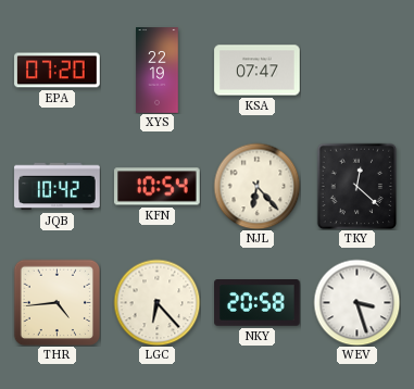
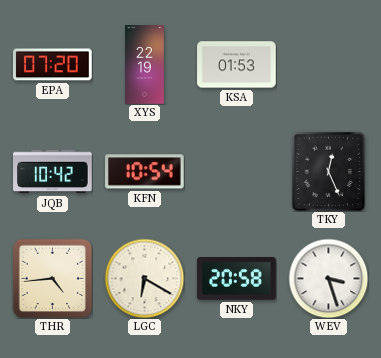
KSA: 07:47 -> 01:53 (237, 65)
NJL: 6:23 -> none (256, 186)
TKY: 12:22 -> 12:26 (329, 171)
LGC: 6:23 -> 6:20 (144, 278)
